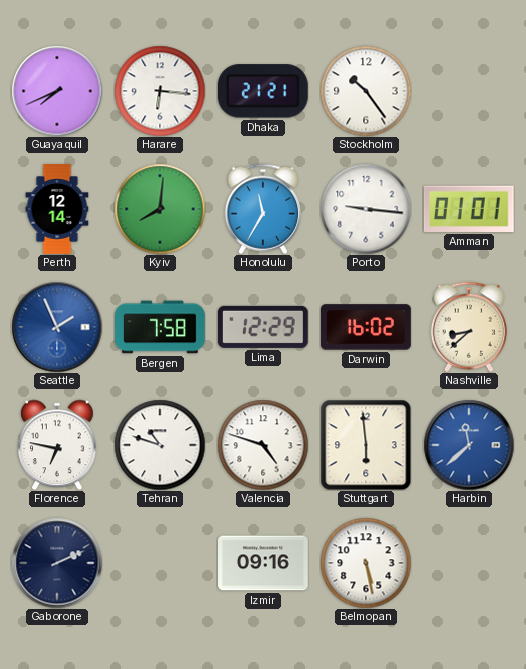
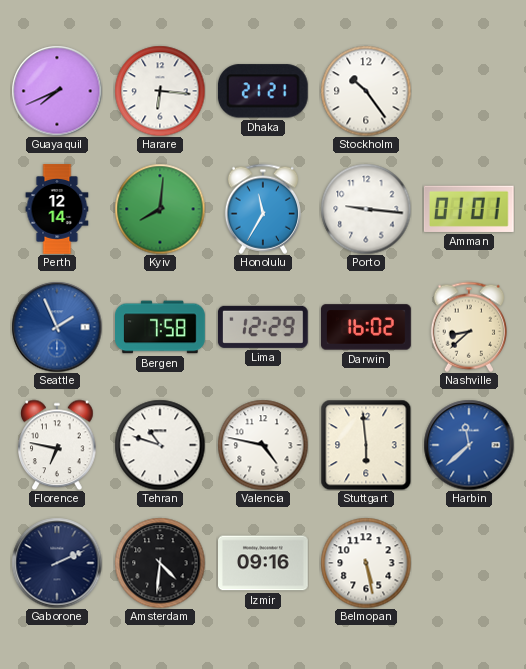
Valencia: 4:48 -> 4:47 (263, 445)
Amsterdam: none -> 4:31 (160, 563)
